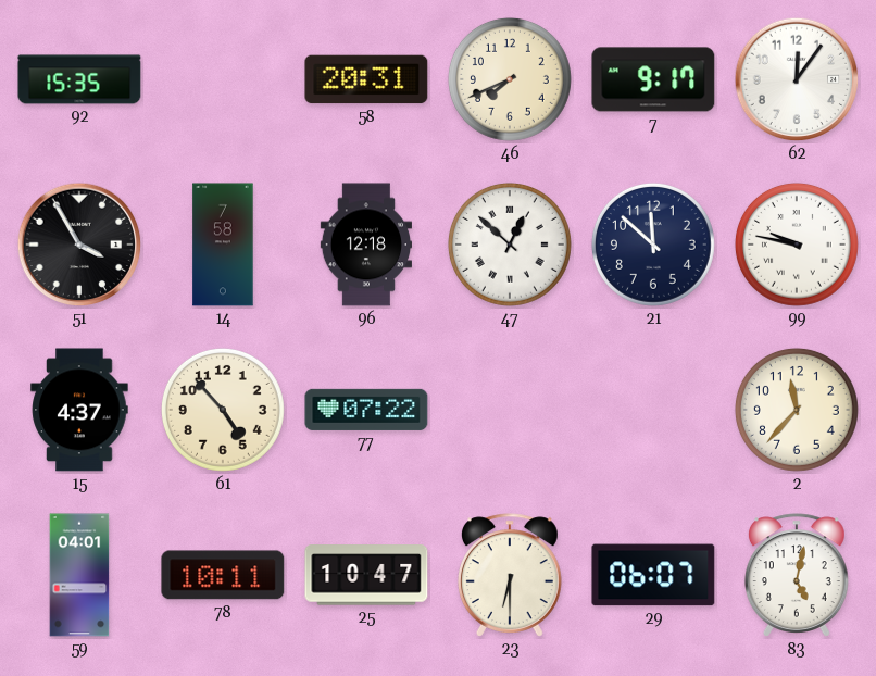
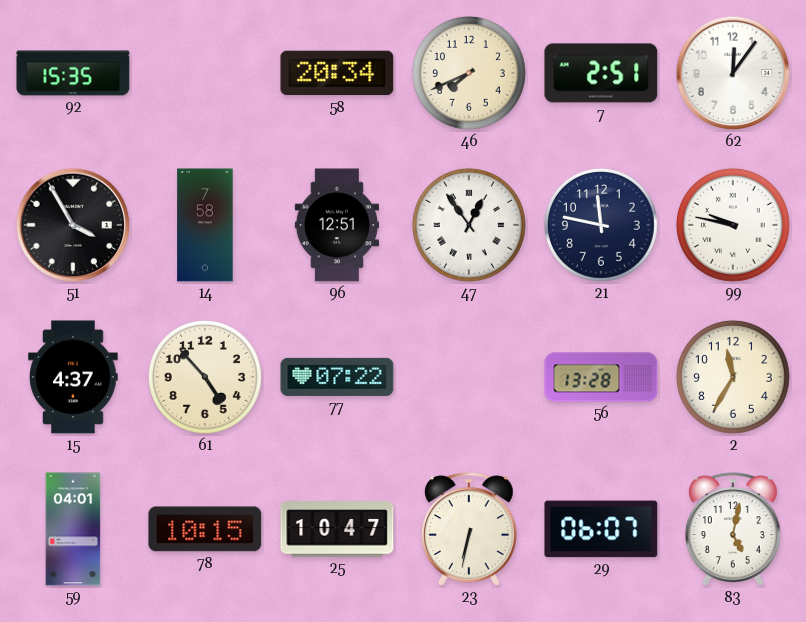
58: 20:31 -> 20:34 (337, 73)
7: 9:17 -> 2:51 (601, 73)
96: 12:18 -> 12:51 (337, 225)
47: 12:52 -> 12:54 (469, 225)
21: 11:52 -> 11:47 (601, 225)
56: none -> 13:28 (601, 377)
2: 11:37 -> 11:35 (733, 377)
78: 10:11 -> 10:15 (205, 529)
23: 6:30 -> 6:32 (469, 529)
